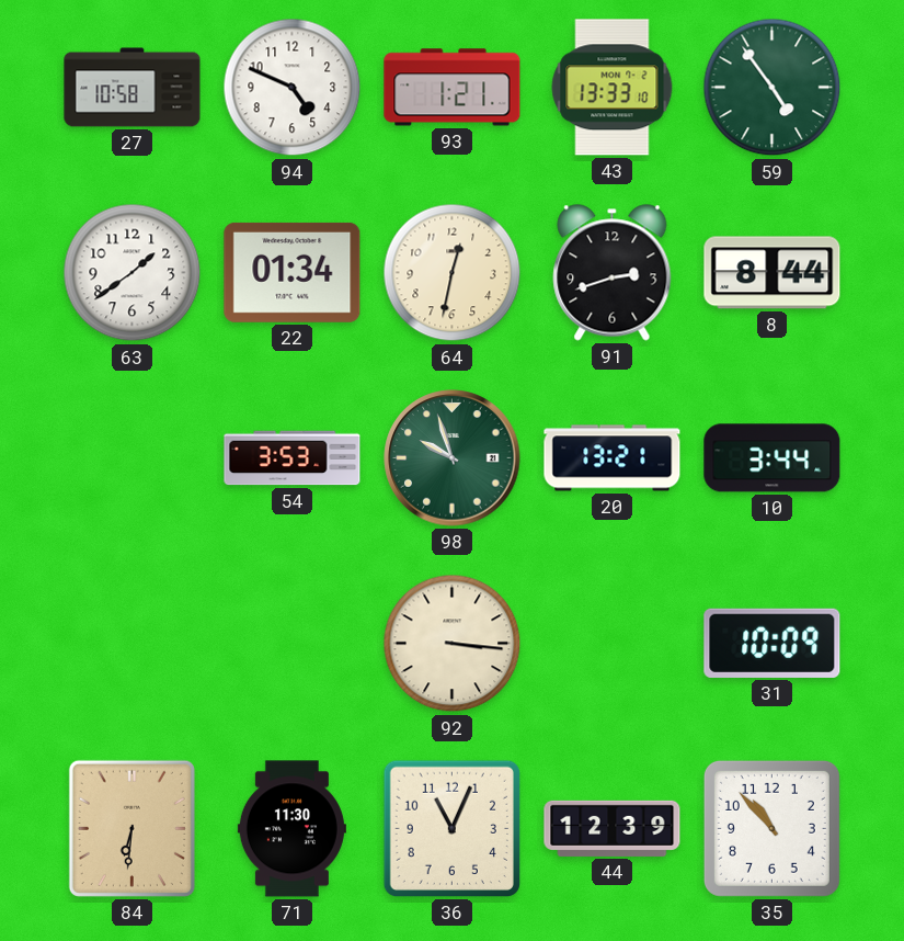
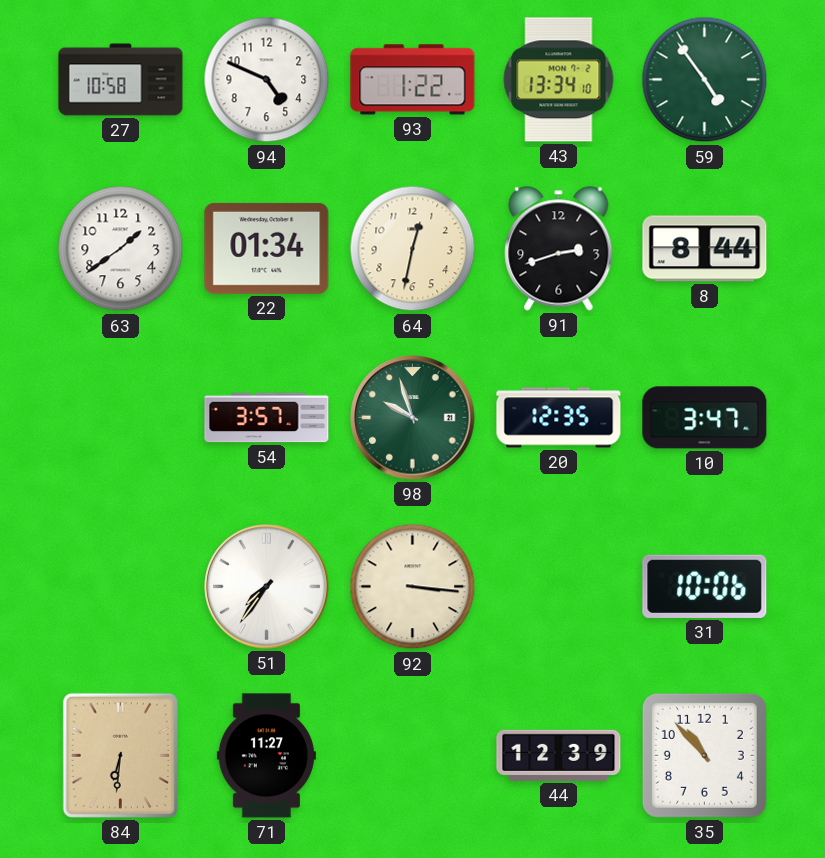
93: 1:21 -> 1:22 (413, 80)
43: 13:33 -> 13:34 (559, 80)
54: 3:53 -> 3:57 (267, 418)
20: 13:21 -> 12:35 (559, 418)
10: 3:44 -> 3:47 (705, 418)
51: none -> 7:36 (267, 587)
31: 10:09 -> 10:06 (705, 586)
71: 11:30 -> 11:27 (266, 756)
36: 11:04 -> none (451, 828)
